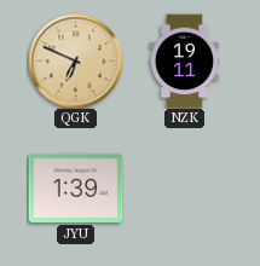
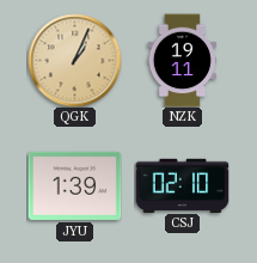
QGK: 6:49 -> 1:04 (74, 60)
CSJ: none -> 02:10 (182, 185)
